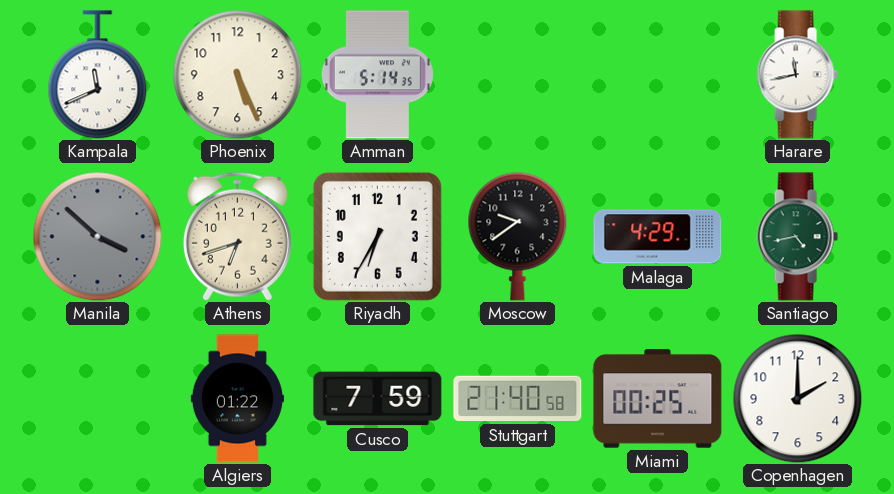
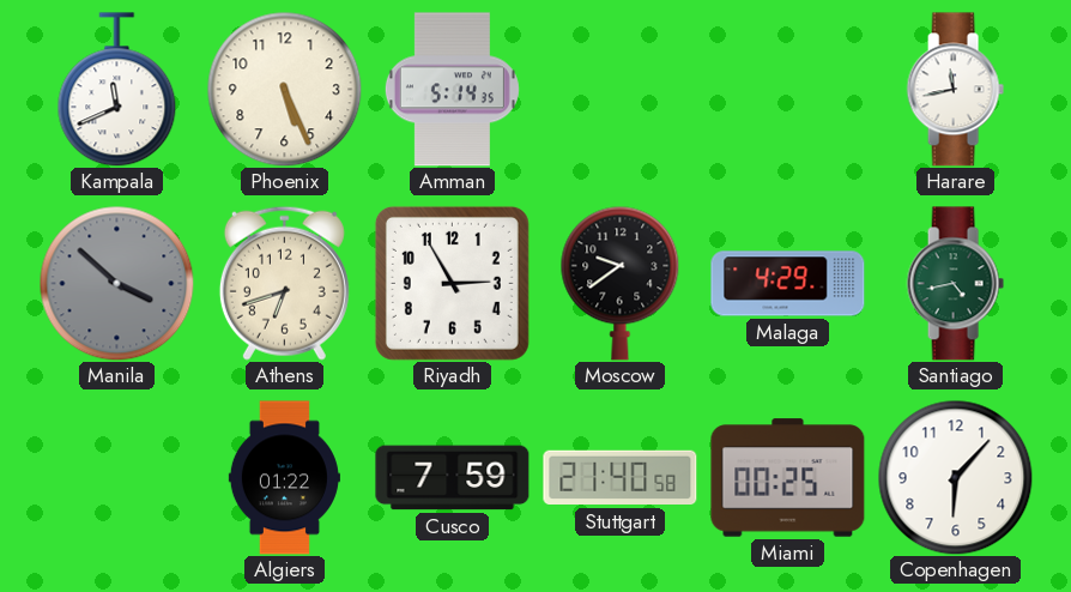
Riyadh: 6:35 -> 2:55 (452, 283)
Copenhagen: 2:00 -> 6:07 (955, 477)
